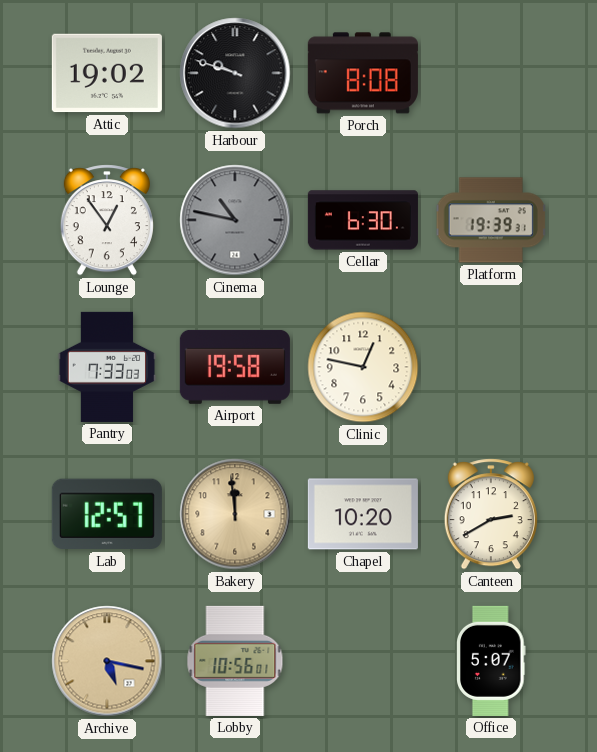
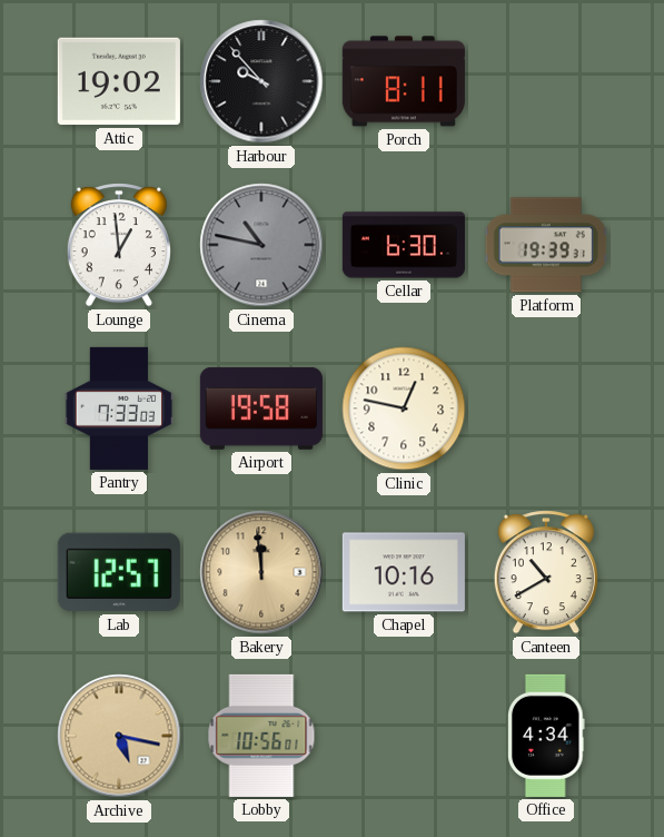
Harbour: 9:48 -> 9:53 (261, 81)
Porch: 8:08 -> 8:11 (404, 81)
Lounge: 12:54 -> 12:59 (119, 245)
Chapel: 10:20 -> 10:16 (404, 572)
Canteen: 2:40 -> 10:40 (546, 572)
Office: 5:07 -> 4:34 (546, 736)
